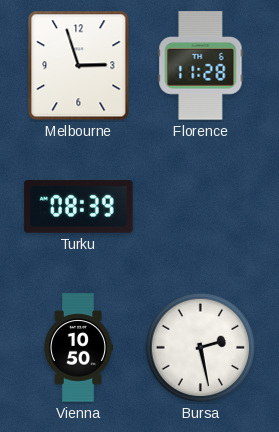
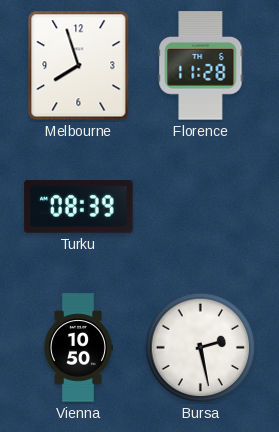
Melbourne: 2:57 -> 7:57 (79, 66)
